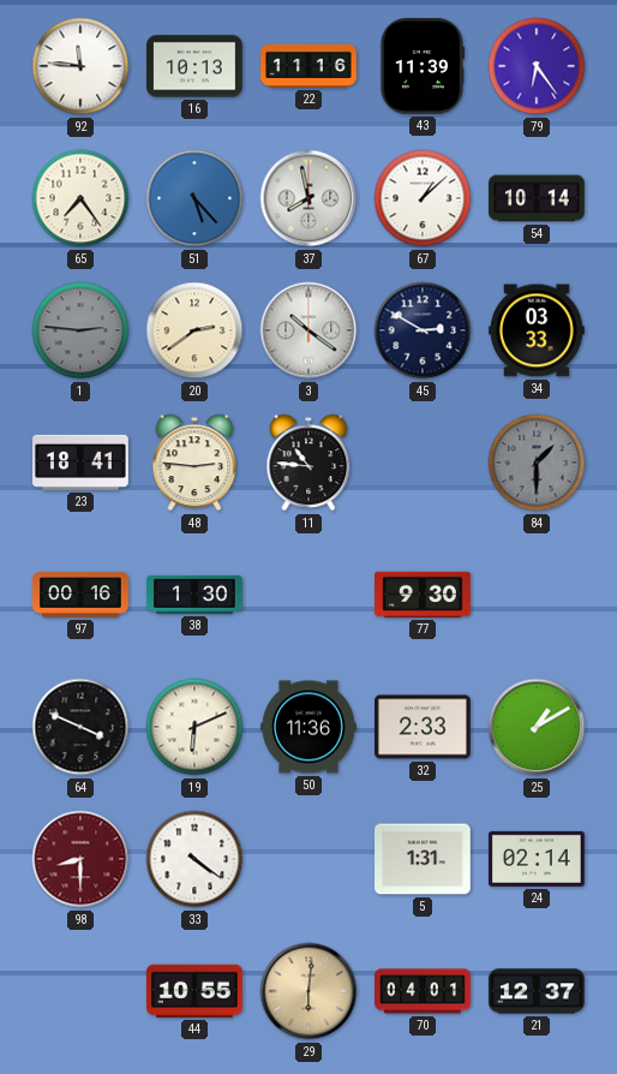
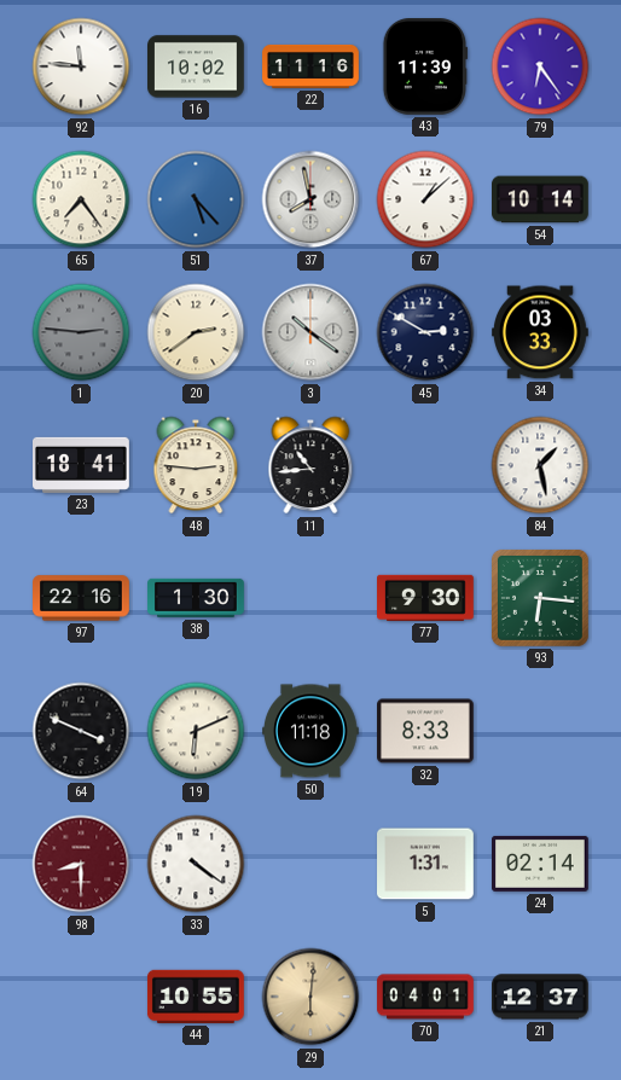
16: 10:13 -> 10:02 (197, 66)
11: 10:46 -> 10:44 (310, 465)
84: 1:30 -> 1:28 (540, 465)
84 dial: grey -> white (540, 465)
97: 00:16 -> 22:16 (82, 598)
93: none -> 6:16 (540, 598)
50: 11:36 -> 11:18 (312, 731)
32: 2:33 -> 8:33 (426, 731)
25: 1:10 -> none (537, 727)
